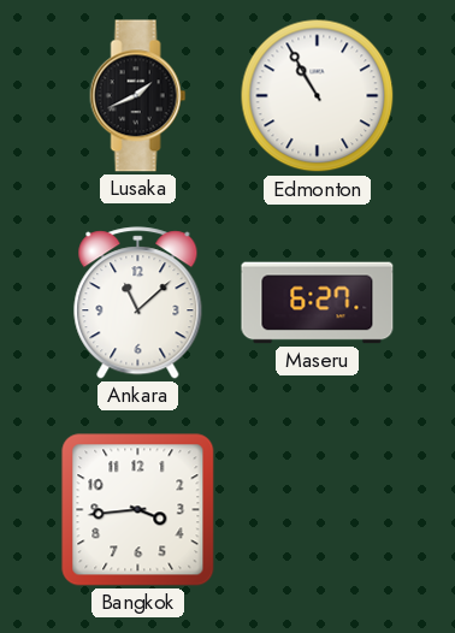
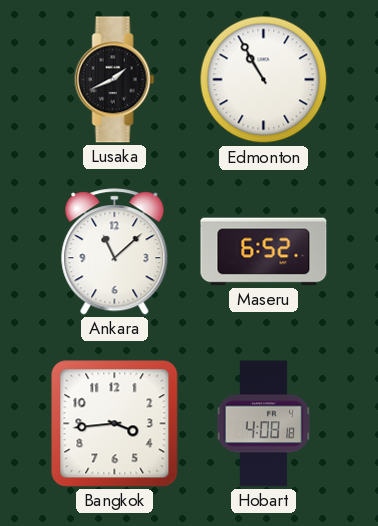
Maseru: 6:27 -> 6:52 (264, 252)
Hobart: none -> 4:08 (264, 424)
